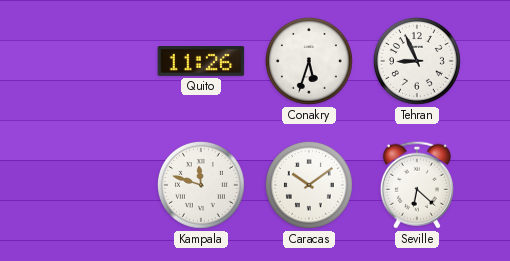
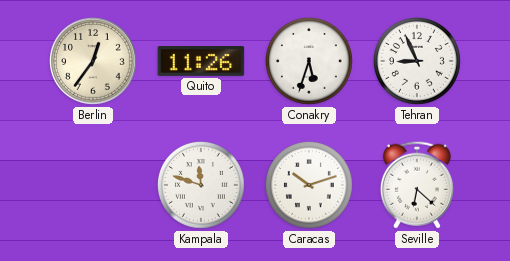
Berlin: none -> 12:36 (94, 62)
Caracas: 10:09 -> 10:12 (309, 185)
